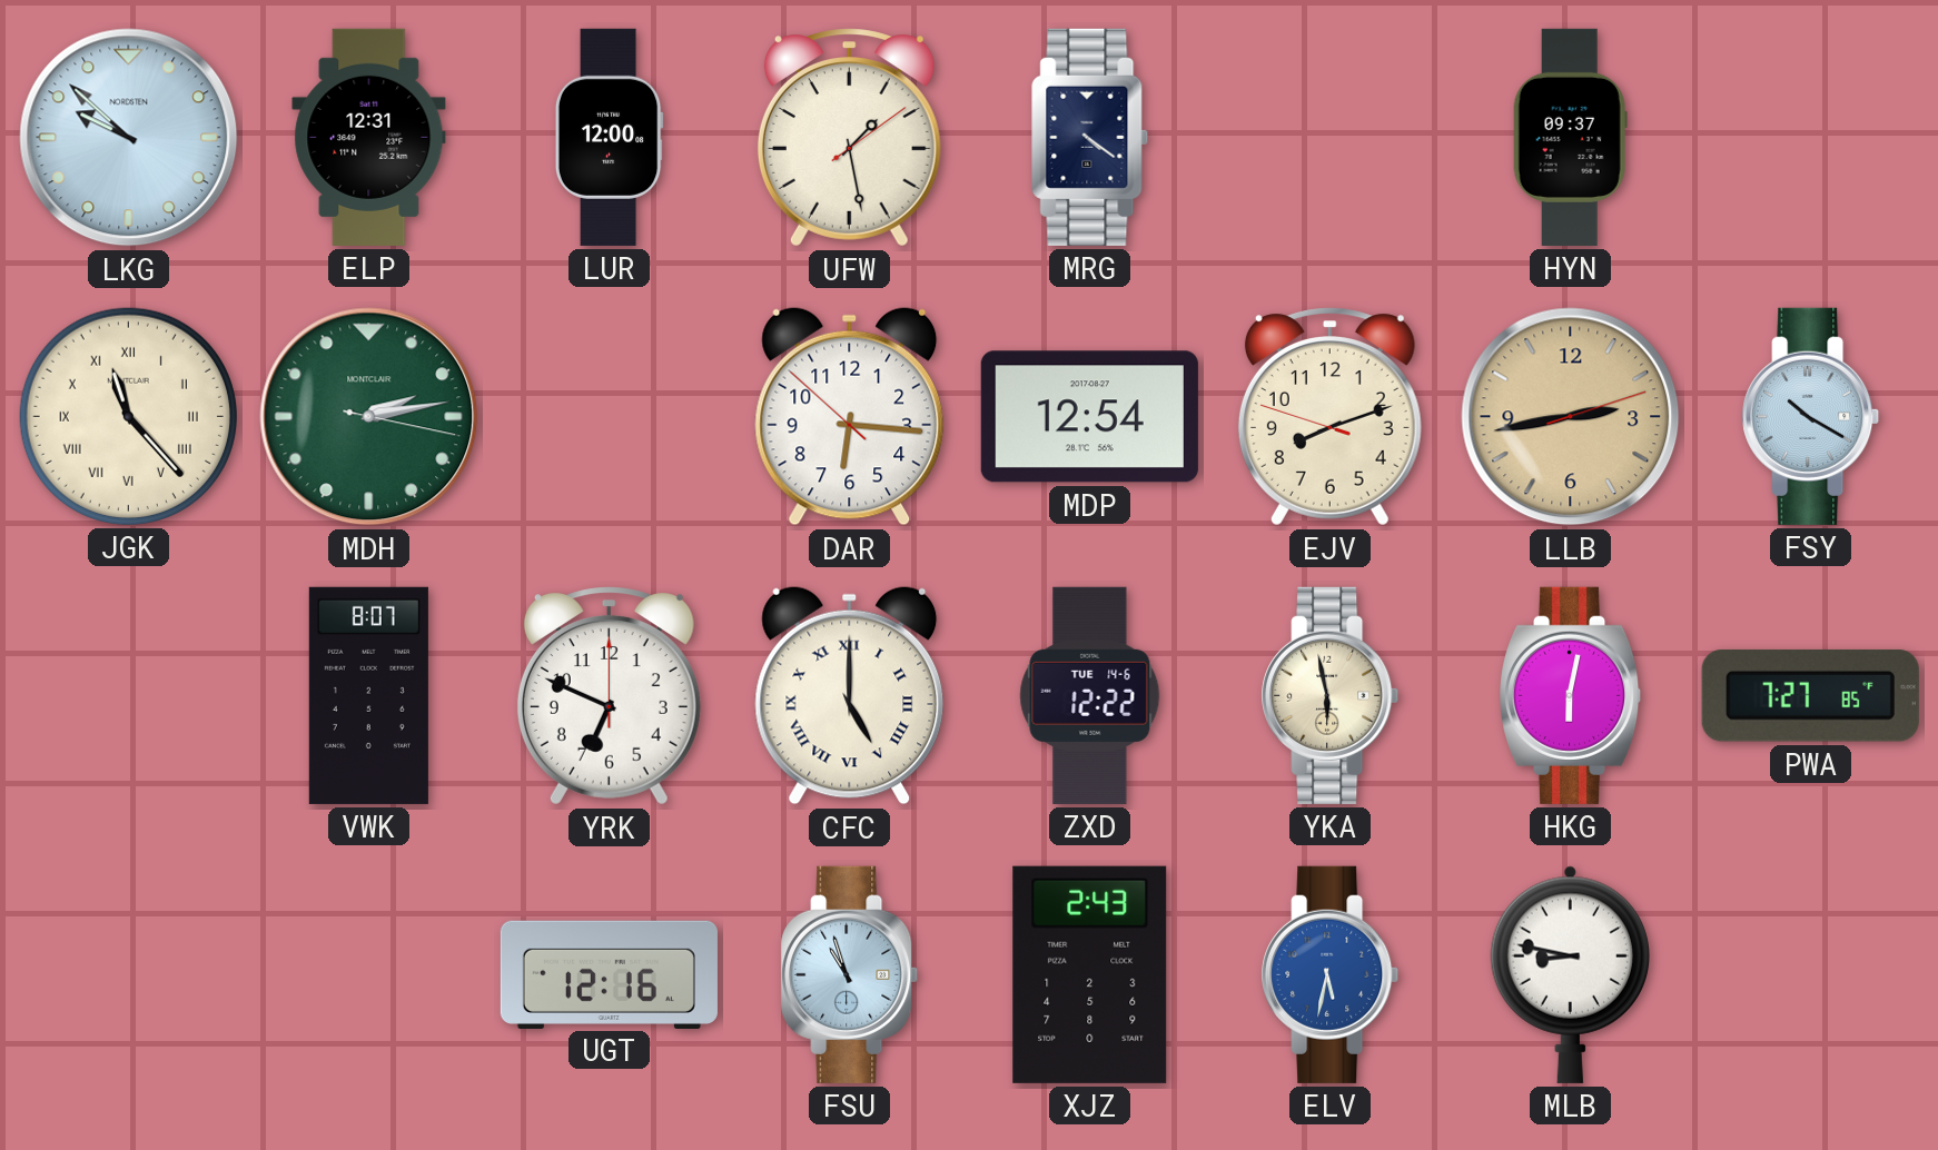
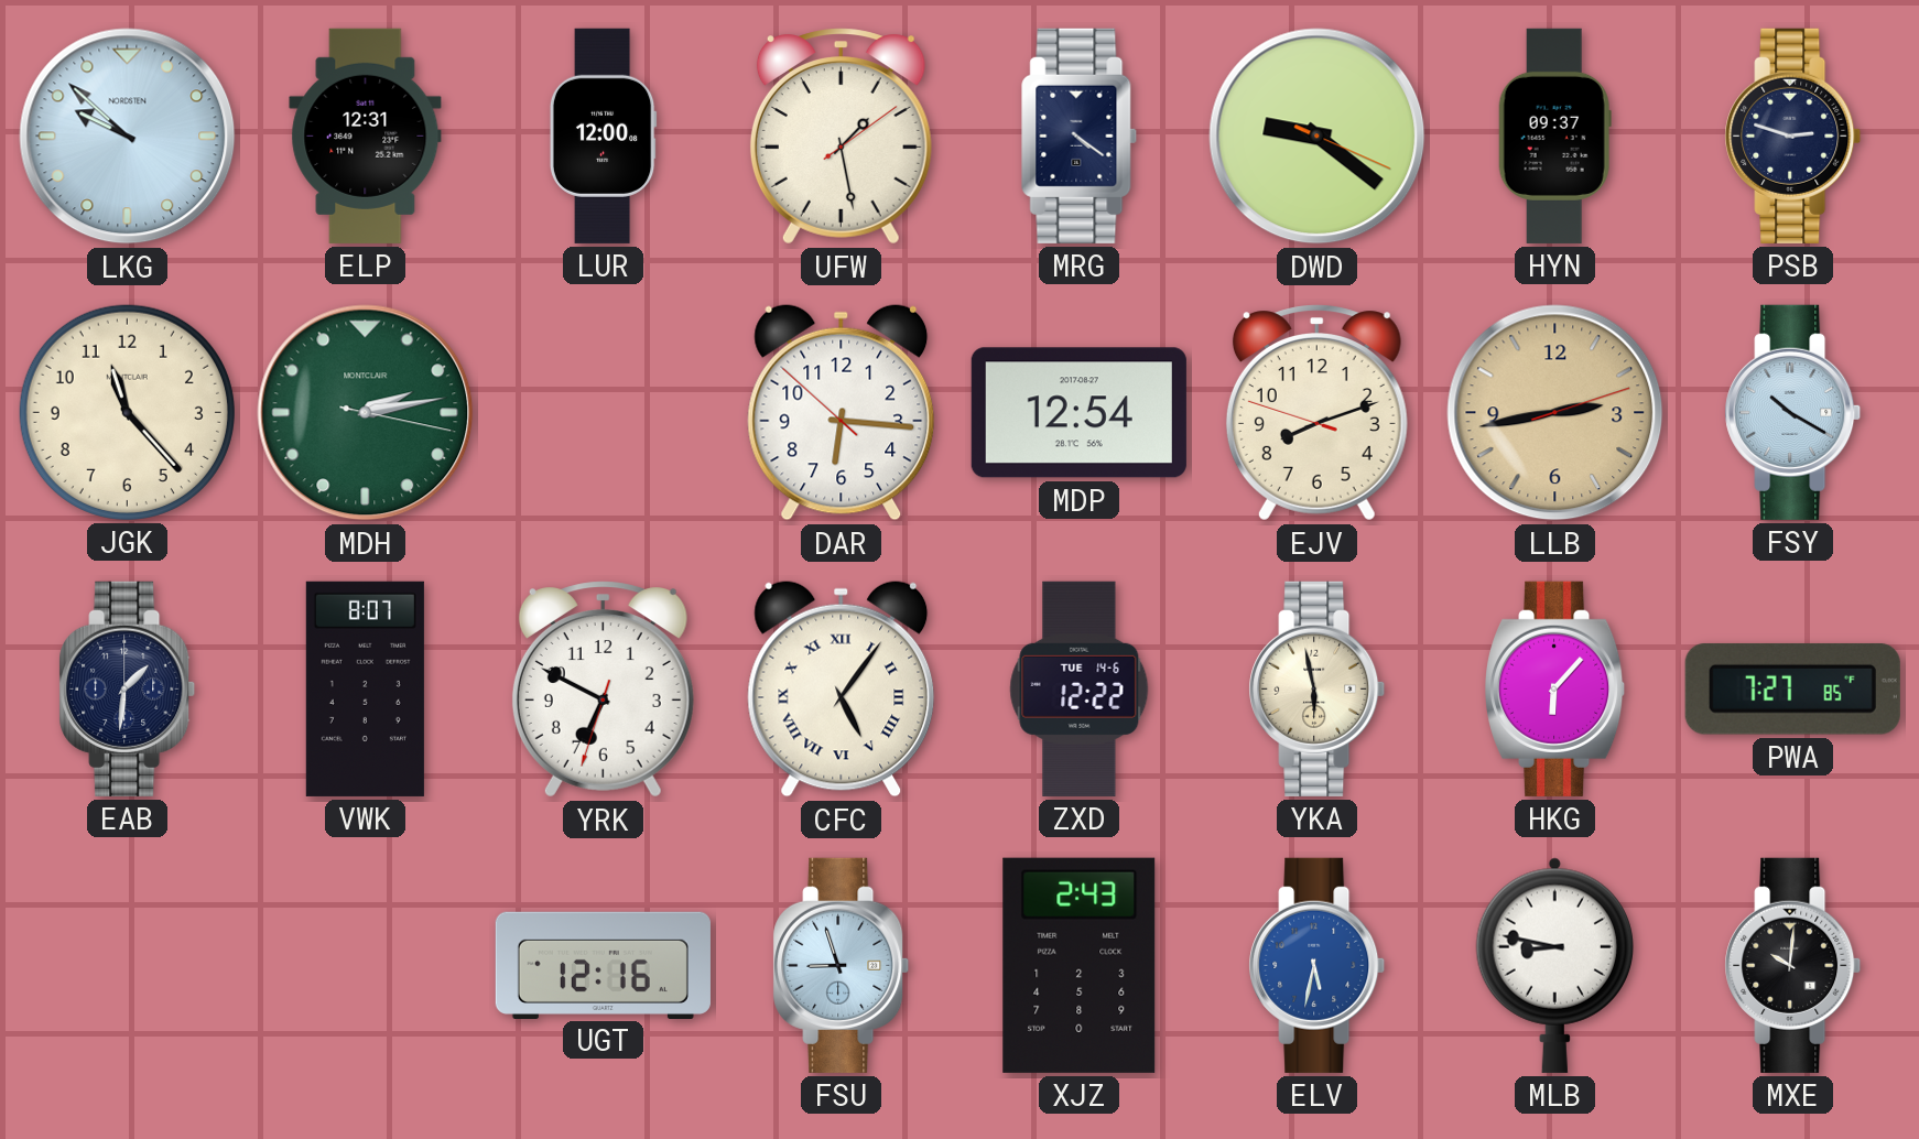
DWD: none -> 9:21 (1318, 137)
PSB: none -> 2:48 (1793, 135)
JGK numerals: Roman -> Arabic (127, 412)
EAB: none -> 1:31 (128, 688)
YRK: 6:49:00 -> 6:49:33 (603, 690)
CFC: 5:00 -> 5:06 (842, 690)
HKG: 6:02 -> 6:07 (1557, 688)
FSU: 10:57 -> 8:57 (842, 965)
MXE: none -> 10:01 (1793, 965)
